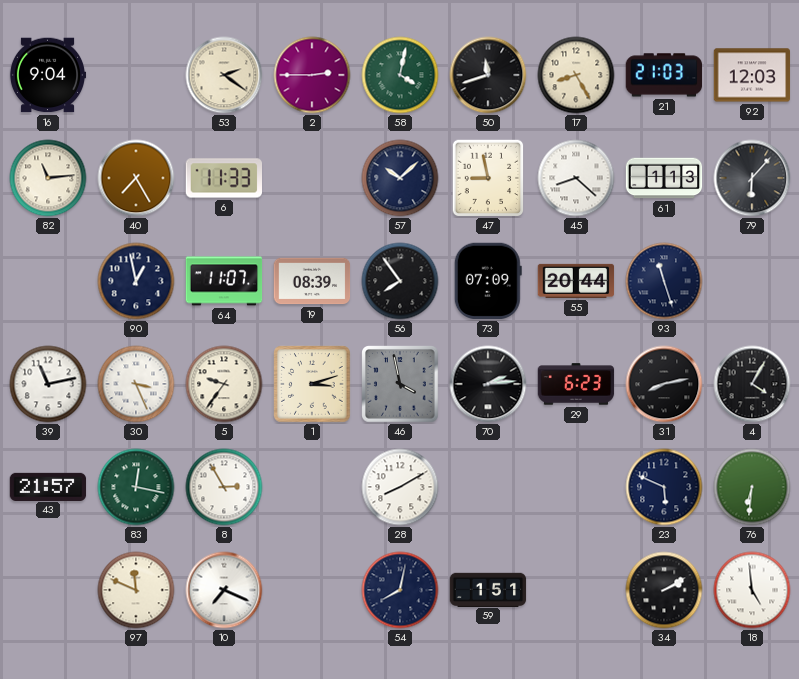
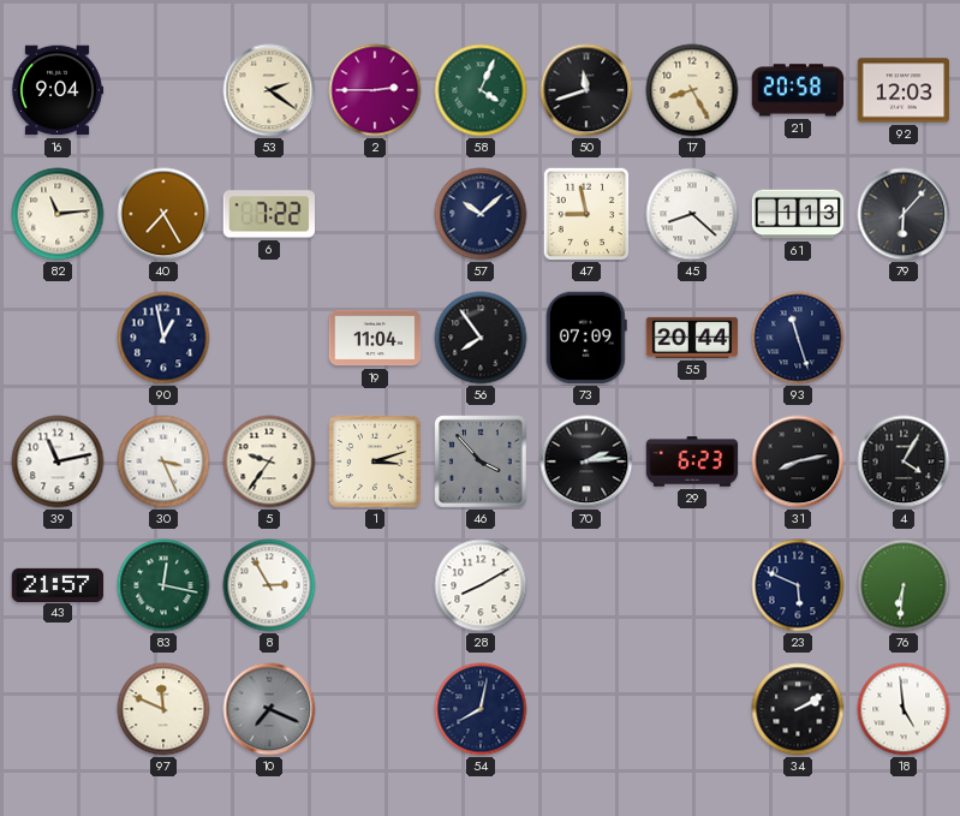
58: 4:02 -> 4:04 (481, 90)
21: 21:03 -> 20:58 (798, 90)
6: 11:33 -> 7:22 (268, 214)
64: 11:07 -> none (224, 281)
19: 08:39 -> 11:04 (375, 338)
46: 3:58 -> 3:53 (481, 461)
10 dial: white -> grey (269, 709)
59: 1:51 -> none (488, 589)
